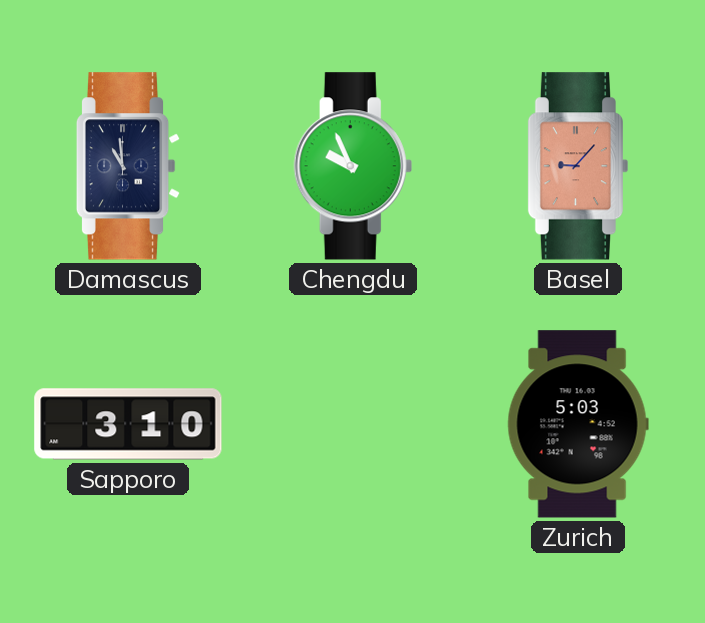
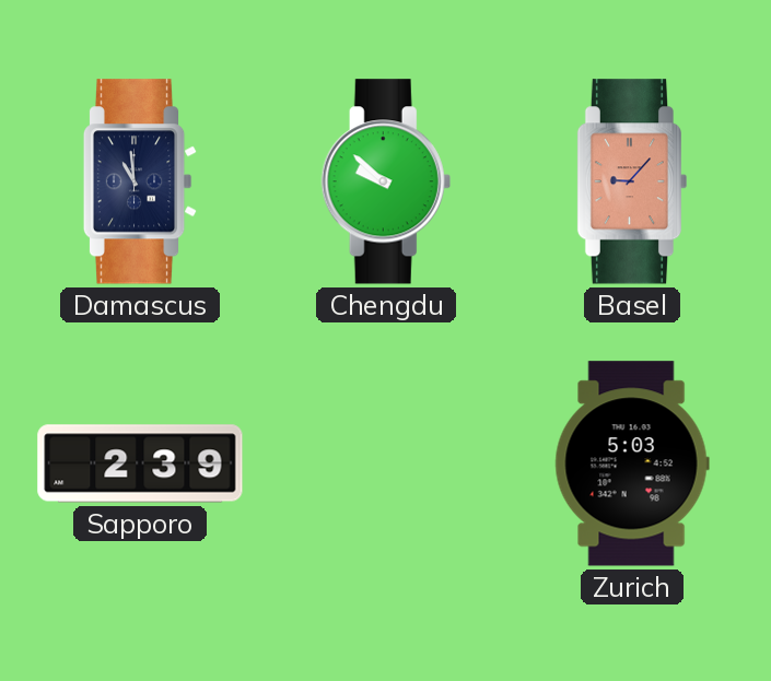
Chengdu: 9:56 -> 9:52 (386, 181)
Sapporo: 3:10 -> 2:39 (140, 463)
